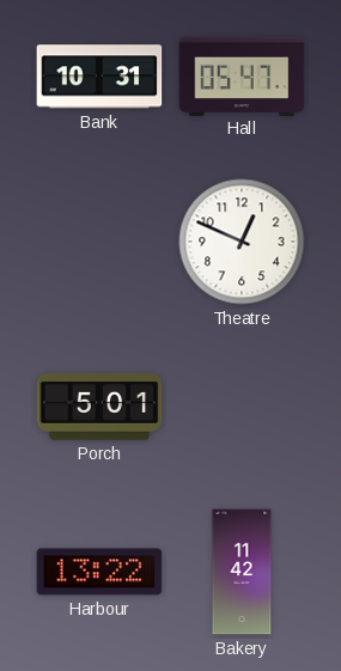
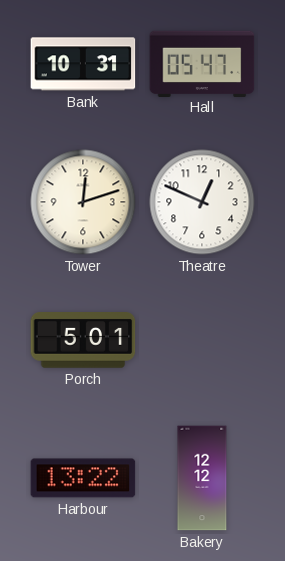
Tower: none -> 12:12 (83, 202)
Bakery: 11:42 -> 12:12 (202, 478)
